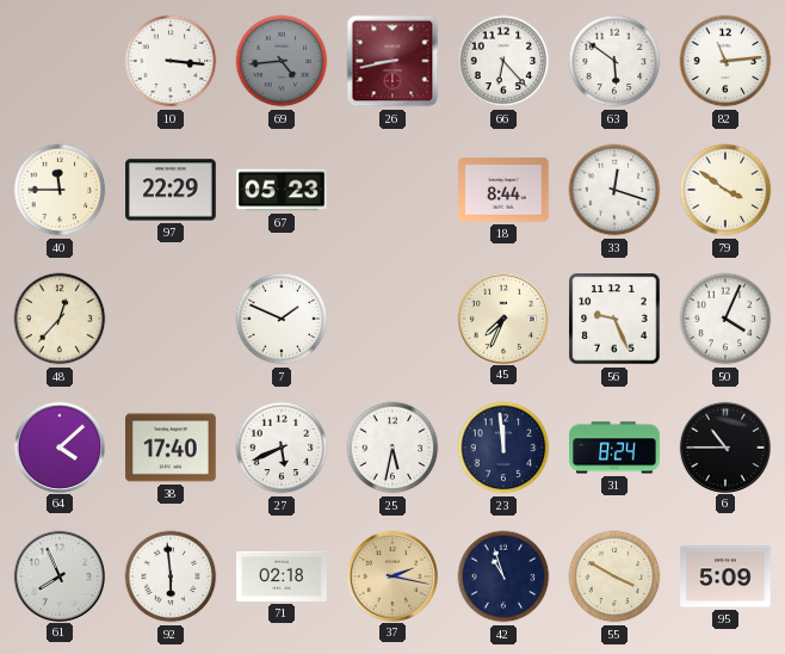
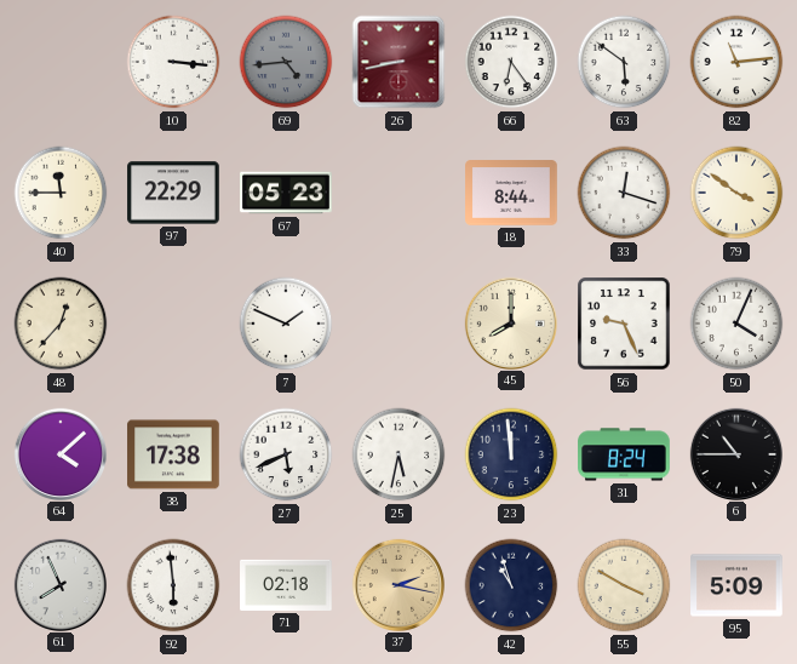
66: 6:23 -> 6:24 (511, 62)
45: 7:34 -> 8:00 (510, 322)
38: 17:40 -> 17:38 (173, 454)
